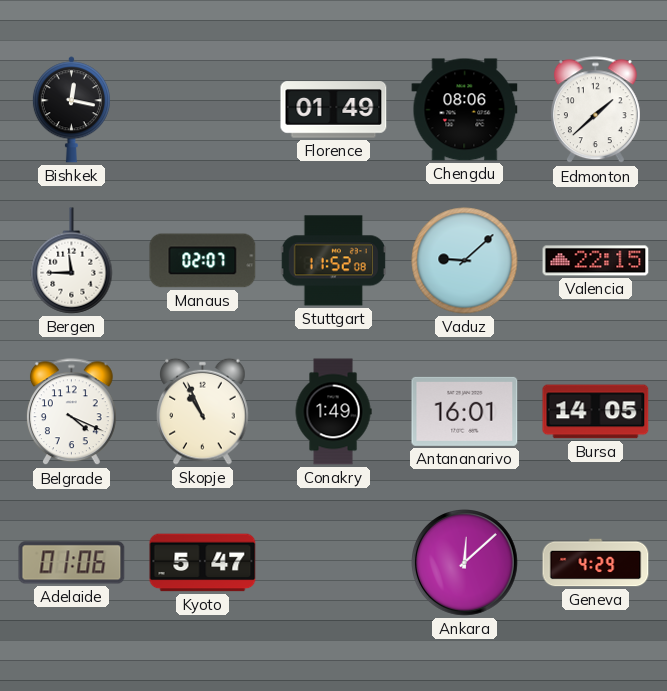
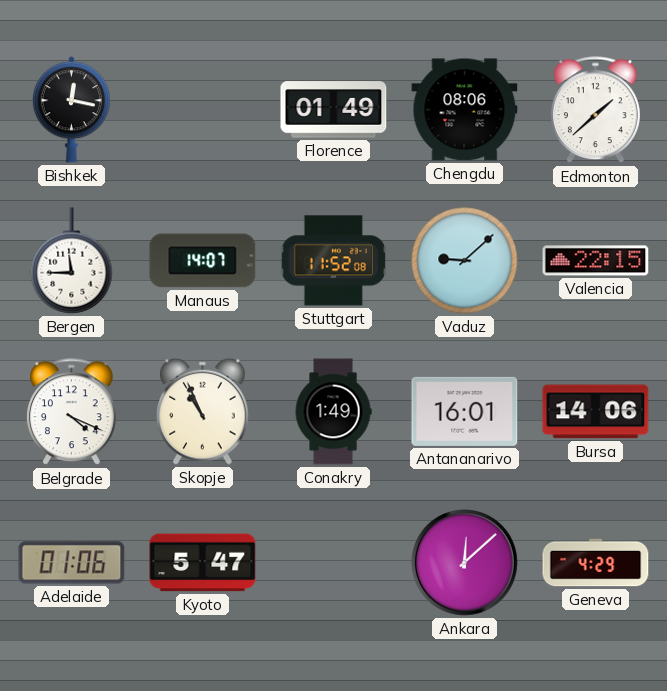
Manaus: 02:07 -> 14:07 (203, 261)
Bursa: 14:05 -> 14:06 (596, 412)
